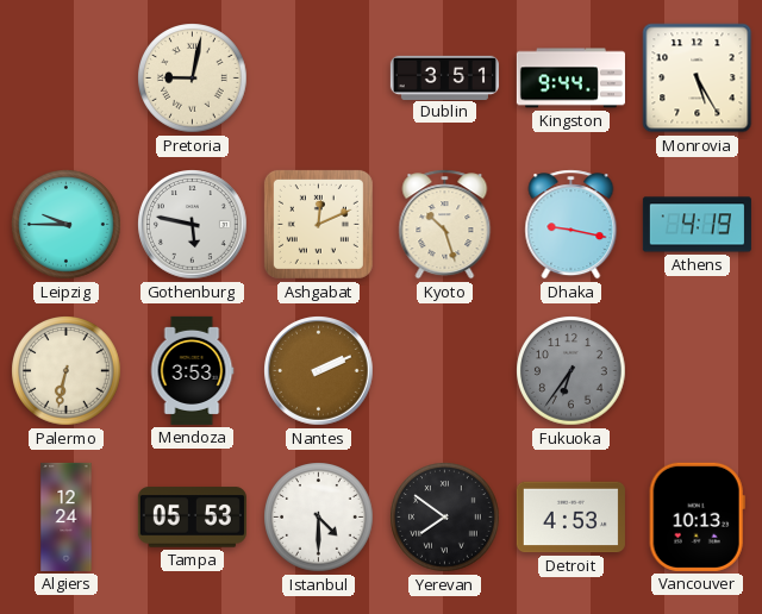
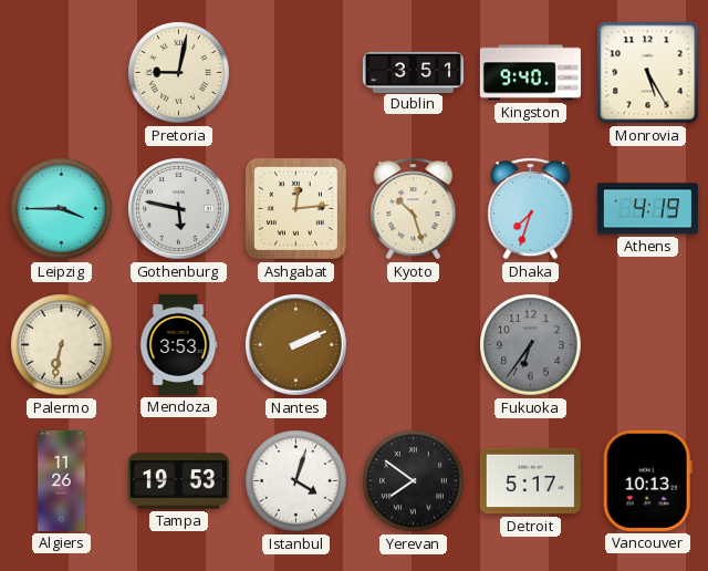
Kingston: 9:44 -> 9:40 (530, 73)
Leipzig: 9:45 -> 3:45 (62, 209)
Ashgabat: 12:11 -> 12:14 (295, 208)
Dhaka: 9:17 -> 7:33 (531, 209)
Algiers: 12:24 -> 11:26 (62, 480)
Tampa: 05:53 -> 19:53 (178, 481)
Istanbul: 4:30 -> 4:03 (296, 481)
Detroit: 4:53 -> 5:17 (530, 481)
